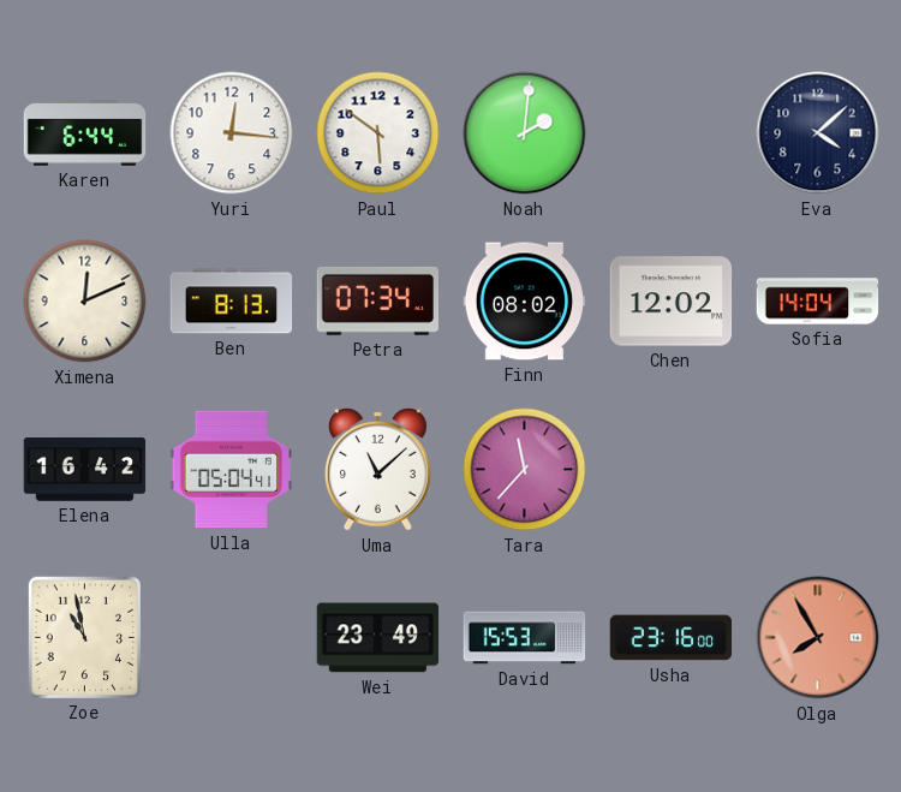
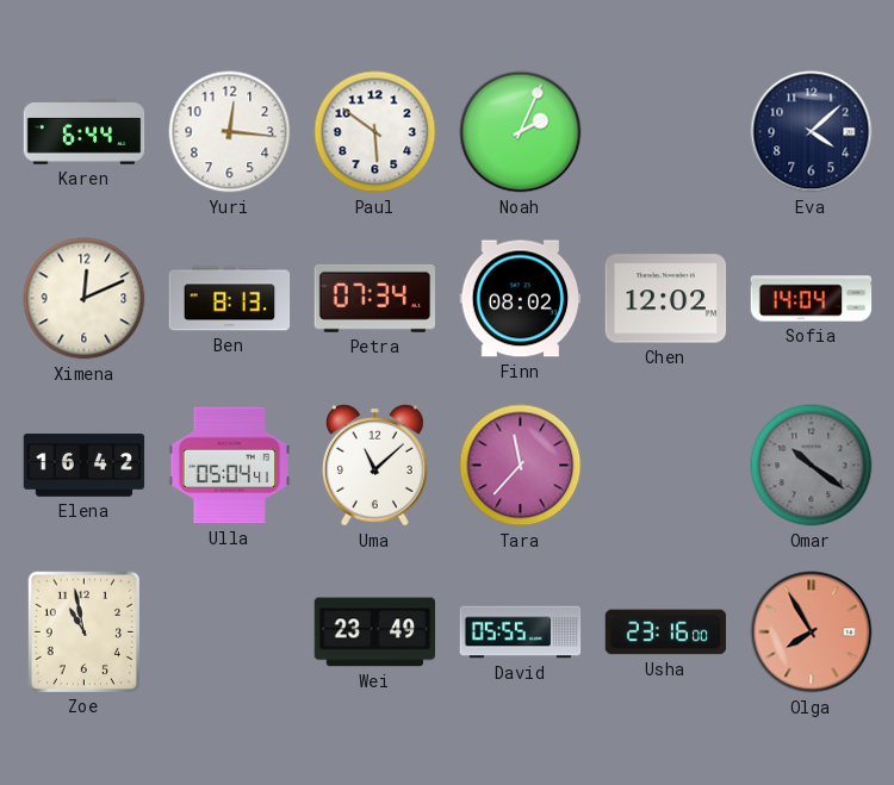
Noah: 2:01 -> 2:04 (521, 132)
Omar: none -> 10:21 (812, 466)
David: 15:53 -> 05:55 (521, 633)
